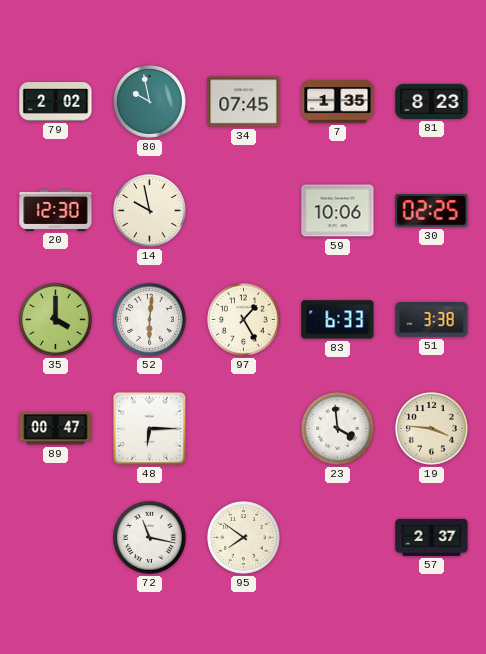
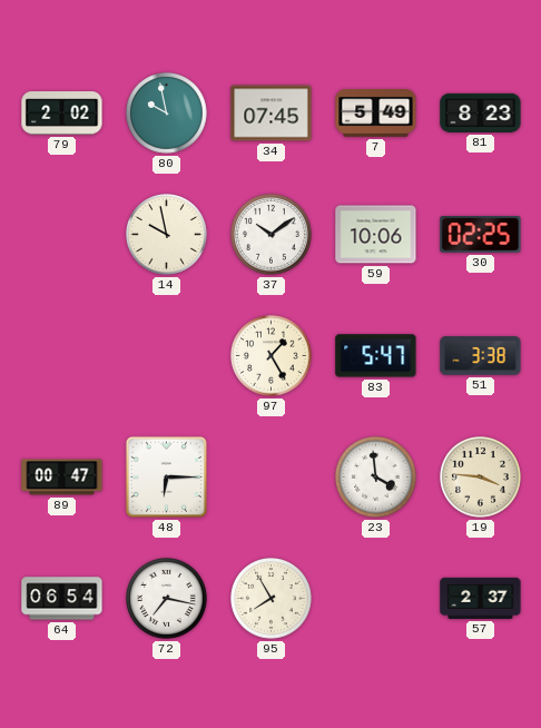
7: 1:35 -> 5:49 (376, 114)
20: 12:30 -> none (56, 210)
37: none -> 10:09 (272, 235)
35: 4:00 -> none (56, 320)
52: 6:01 -> none (150, 320)
83: 6:33 -> 5:47 (376, 356)
64: none -> 06:54 (62, 599)
72: 11:17 -> 7:17 (167, 599)
95: 7:51 -> 7:55 (272, 599)
